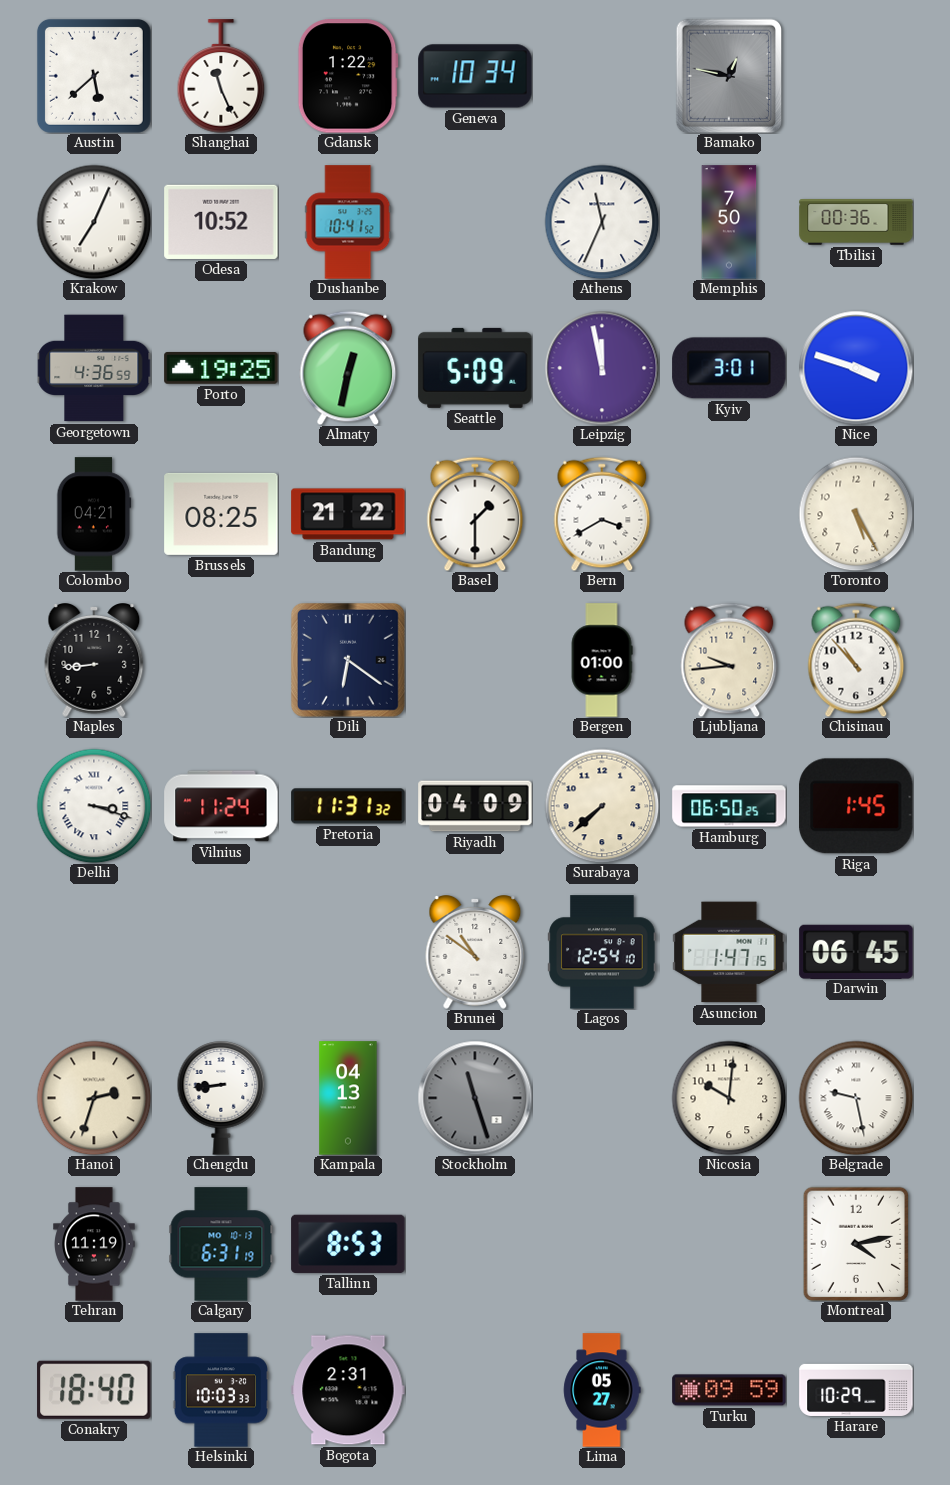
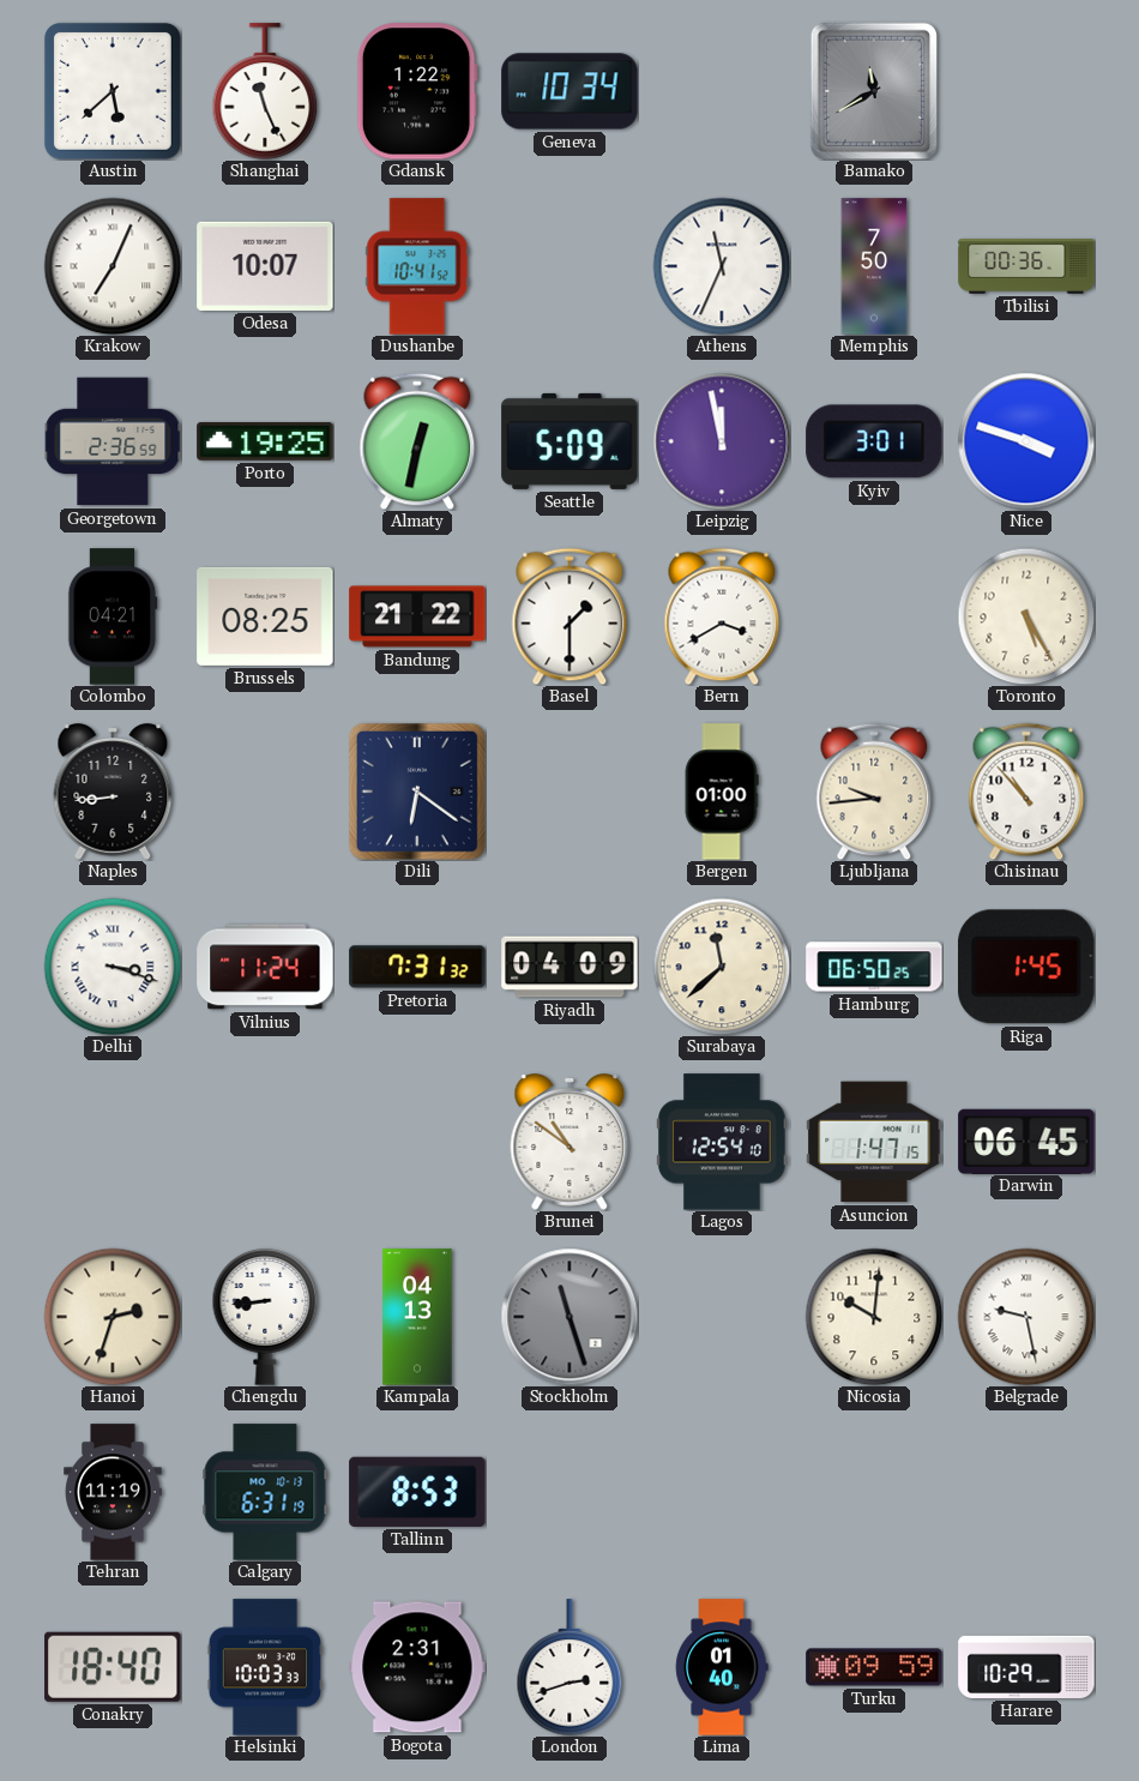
Bamako: 12:47 -> 11:40 (874, 91)
Odesa: 10:52 -> 10:07 (265, 266)
Georgetown: 4:36 -> 2:36 (113, 441)
Pretoria: 11:31 -> 7:31 (417, 967)
Surabaya: 7:38 -> 11:38 (722, 967)
Montreal: 4:13 -> none (855, 1243)
London: none -> 2:42 (569, 1667)
Lima: 05:27 -> 01:40 (722, 1667)
